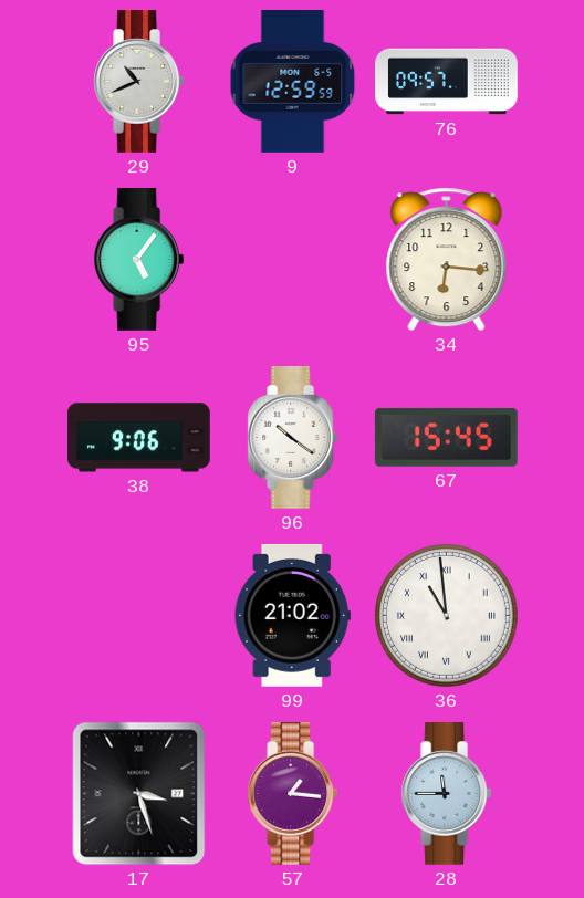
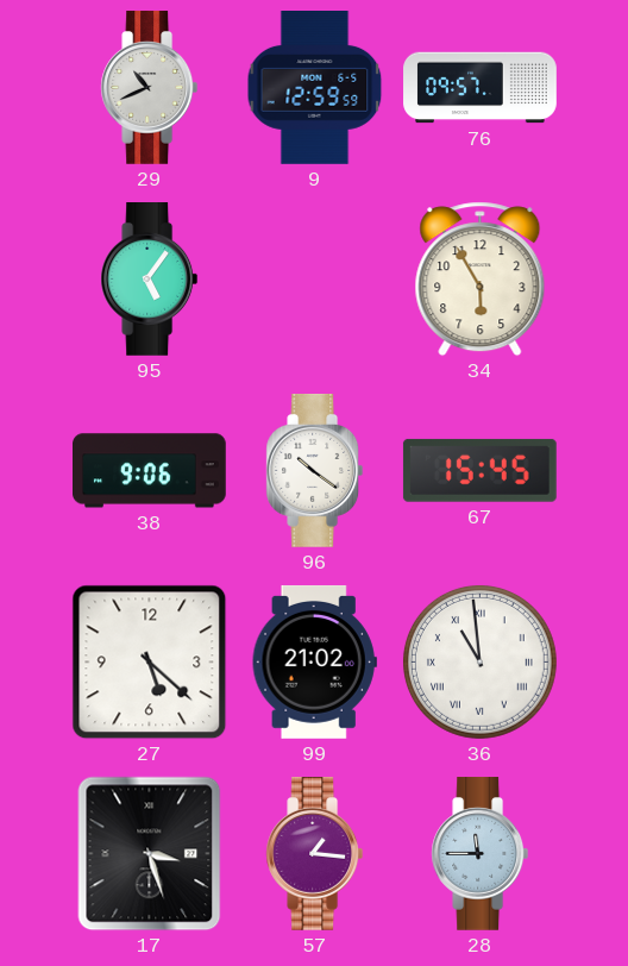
34: 6:16 -> 5:55 (481, 280)
27: none -> 5:22 (150, 663)
